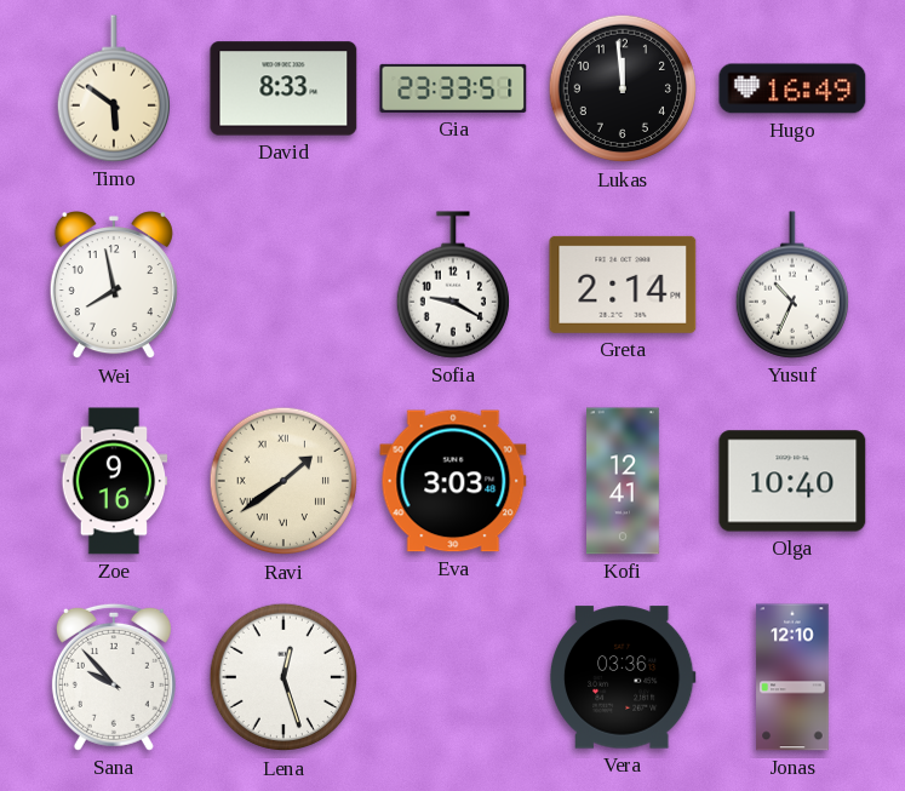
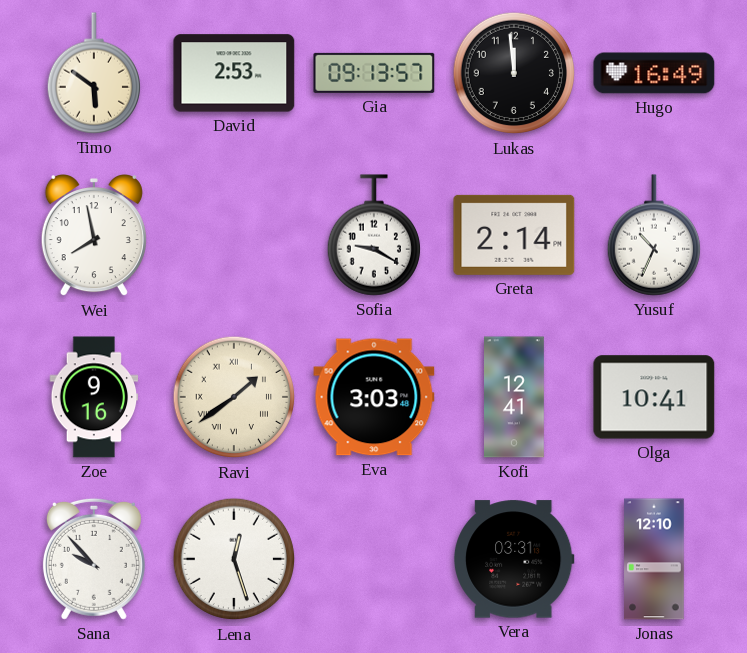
David: 8:33 -> 2:53 (234, 73)
Gia: 23:33 -> 09:13 (374, 73)
Olga: 10:40 -> 10:41 (654, 397)
Vera: 03:36 -> 03:31 (514, 559)
